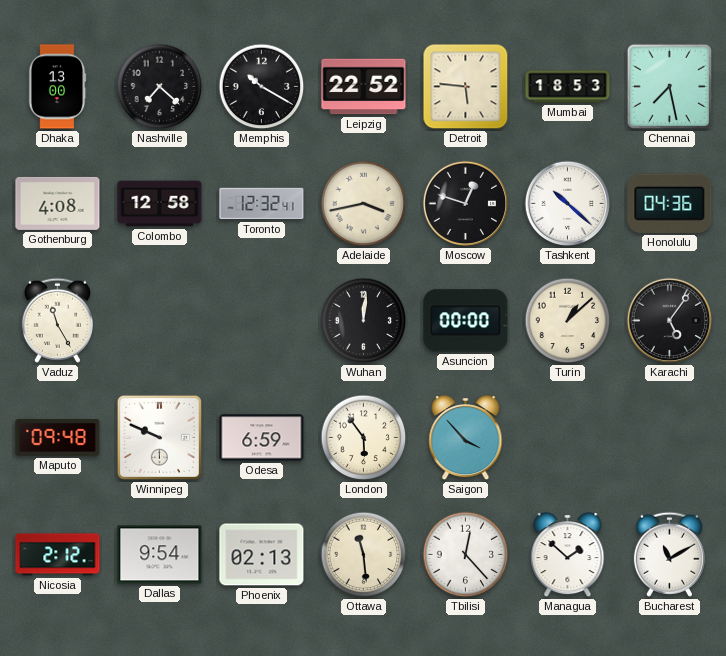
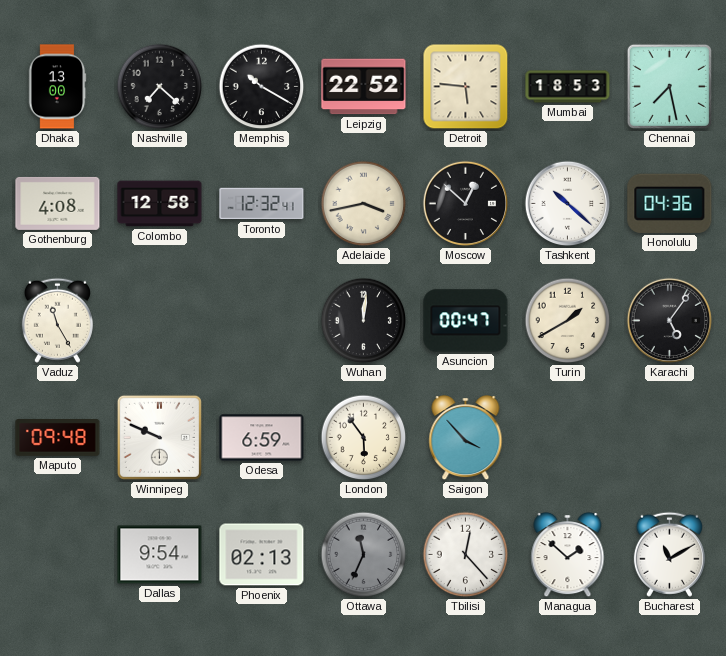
Moscow: 12:48 -> 12:52 (466, 204)
Asuncion: 00:00 -> 00:47 (466, 321)
Turin: 1:08 -> 1:40 (568, 321)
Nicosia: 2:12 -> none (58, 555)
Ottawa: 11:29 -> 11:34 (364, 555)
Ottawa dial: cream -> grey (364, 555)
